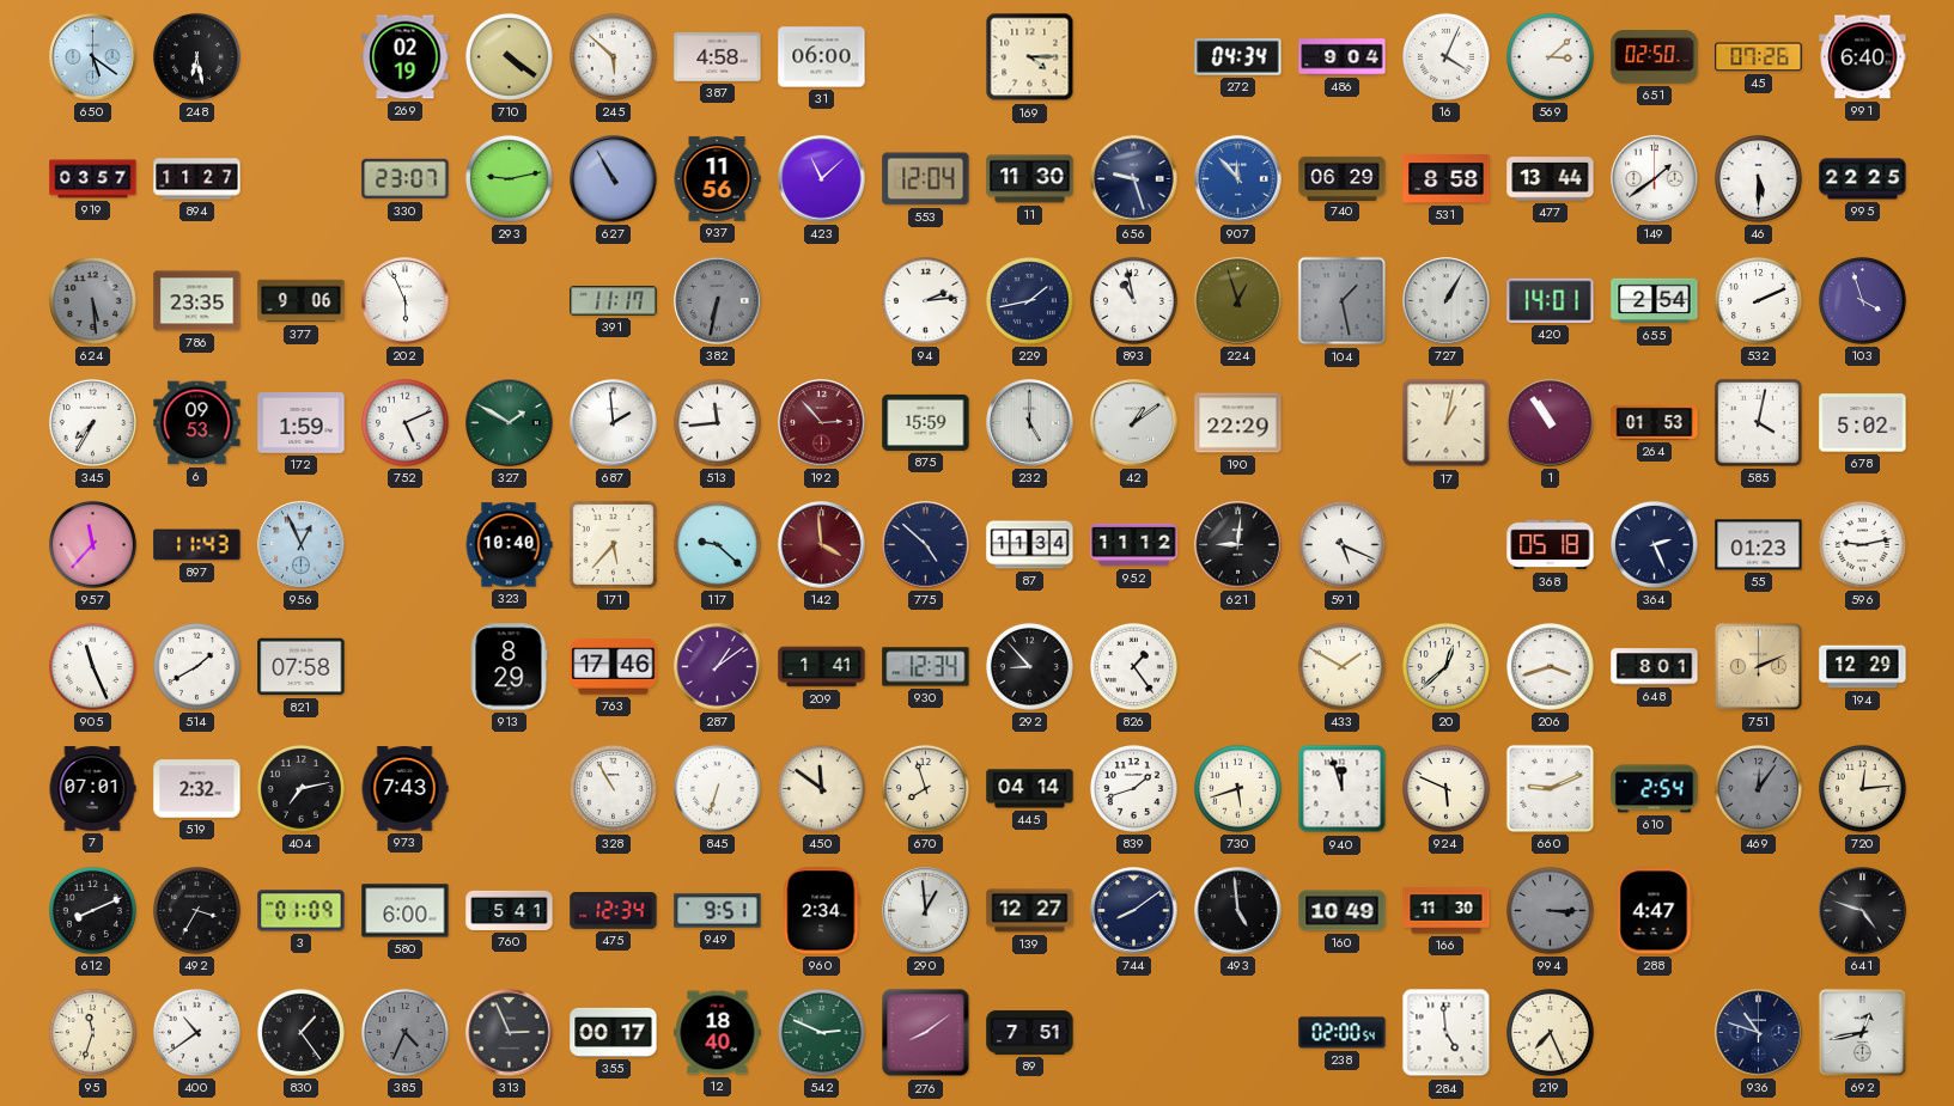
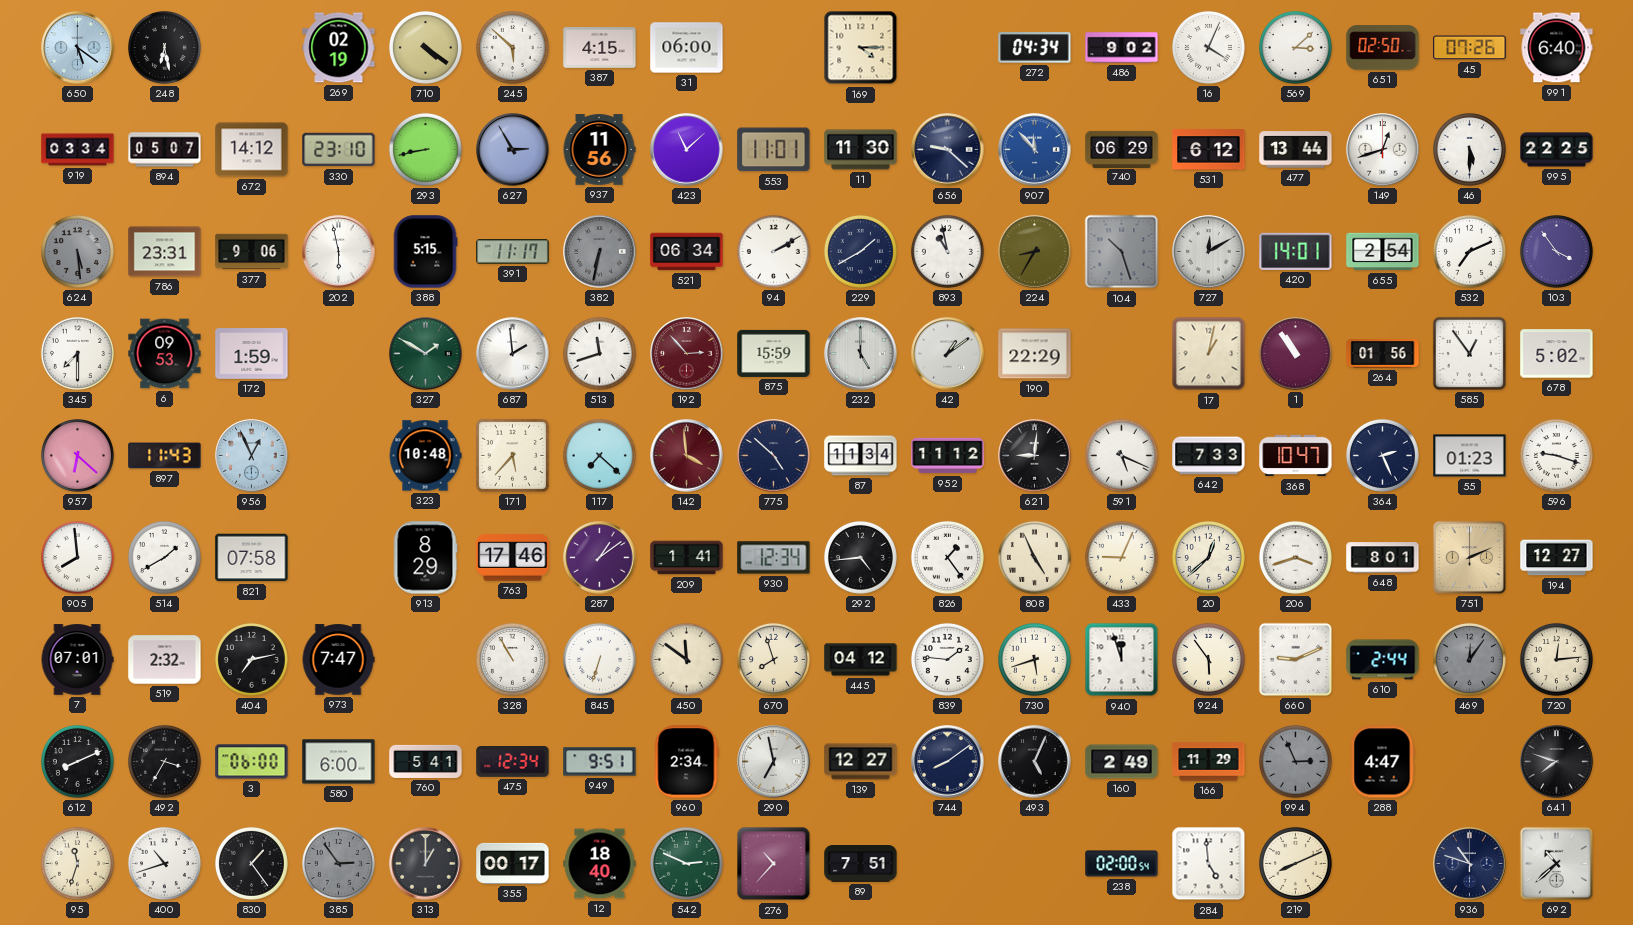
387: 4:58 -> 4:15 (600, 48)
486: 9:04 -> 9:02 (1122, 48)
919: 03:57 -> 03:34 (78, 150)
894: 11:27 -> 05:07 (165, 150)
672: none -> 14:12 (252, 150)
330: 23:07 -> 23:10 (339, 150)
293: 9:13 -> 8:43 (425, 149)
627: 10:55 -> 2:55 (513, 150)
553: 12:04 -> 11:01 (774, 150)
656: 9:27 -> 9:22 (948, 150)
531: 8:58 -> 6:12 (1209, 150)
149: 1:39 -> 12:42 (1383, 150)
786: 23:35 -> 23:31 (165, 252)
202: 5:56 -> 5:58 (339, 252)
388: none -> 5:15 (425, 252)
521: none -> 06:34 (687, 252)
94: 2:14 -> 2:10 (773, 251)
229: 1:43 -> 1:40 (860, 251)
224: 12:57 -> 8:35 (1035, 252)
104: 1:28 -> 10:27 (1122, 252)
727: 1:05 -> 12:10 (1209, 252)
532: 2:11 -> 7:11 (1469, 251)
103: 3:57 -> 3:54 (1556, 251)
345: 7:35 -> 7:30 (77, 353)
752: 5:11 -> none (404, 422)
513: 11:44 -> 11:42 (599, 353)
264: 01:53 -> 01:56 (1383, 354)
585: 4:02 -> 12:54 (1469, 353)
957: 11:37 -> 6:22 (77, 455)
323: 10:40 -> 10:48 (425, 456)
117: 9:22 -> 7:22 (599, 455)
642: none -> 7:33 (1209, 456)
368: 05:18 -> 10:47 (1296, 456)
596: 9:13 -> 9:18 (1556, 455)
905: 11:26 -> 7:59 (77, 557)
292: 8:53 -> 4:44 (860, 557)
808: none -> 4:56 (1034, 557)
433: 1:50 -> 9:04 (1121, 557)
194: 12:29 -> 12:27 (1557, 558)
973: 7:43 -> 7:47 (338, 660)
445: 04:14 -> 04:12 (861, 660)
839: 1:42 -> 1:46 (947, 659)
924: 5:49 -> 5:54 (1208, 659)
610: 2:54 -> 2:44 (1383, 660)
3: 01:09 -> 06:00 (252, 762)
290: 12:59 -> 6:58 (774, 762)
493: 4:59 -> 5:04 (1035, 762)
160: 10:49 -> 2:49 (1122, 762)
166: 11:30 -> 11:29 (1209, 762)
994: 3:15 -> 2:56 (1295, 761)
641: 4:48 -> 7:48 (1557, 762)
400: 10:39 -> 10:42 (164, 863)
385: 4:34 -> 2:54 (338, 863)
313: 2:56 -> 1:00 (426, 864)
276: 8:09 -> 10:37 (774, 864)
219: 7:26 -> 8:11 (1295, 863)
692: 12:43 -> 10:38 (1556, 863)
